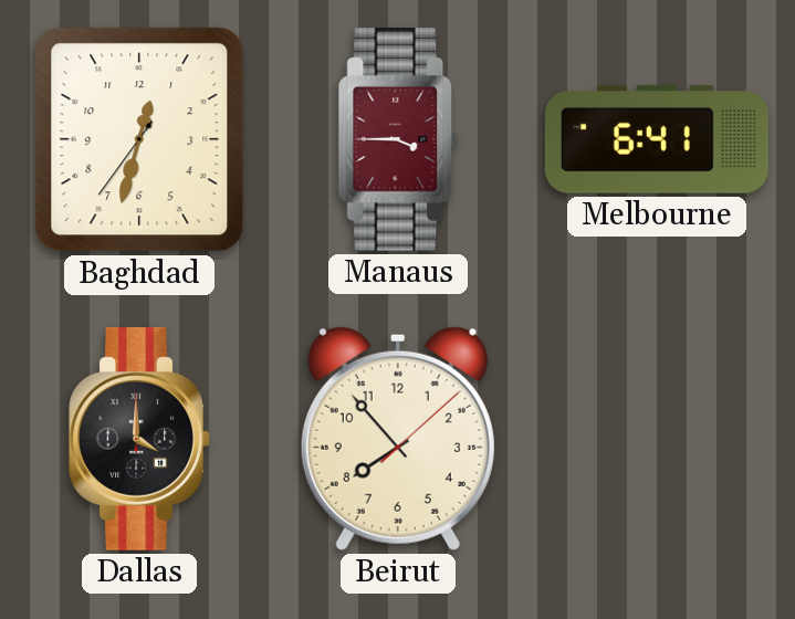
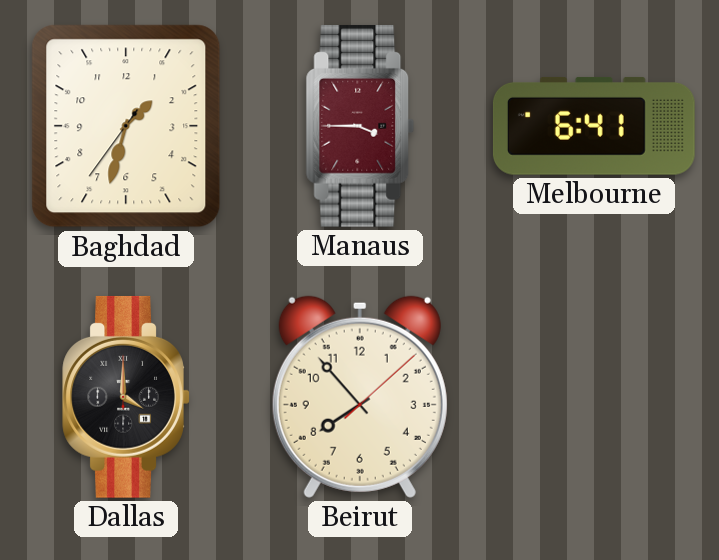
Baghdad: 12:32 -> 1:32 (126, 126)
